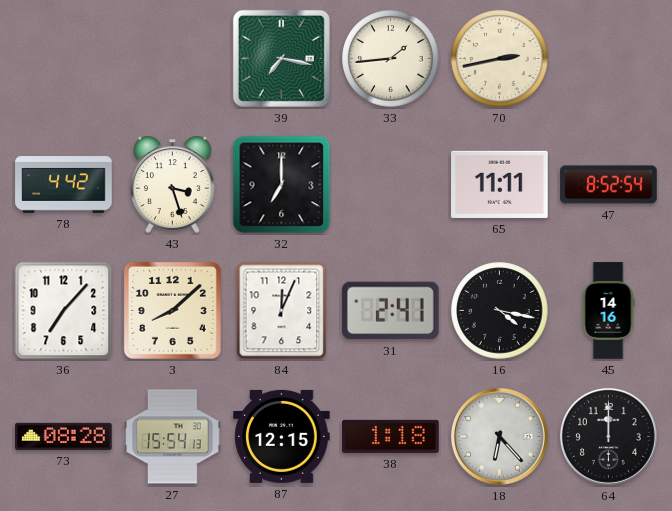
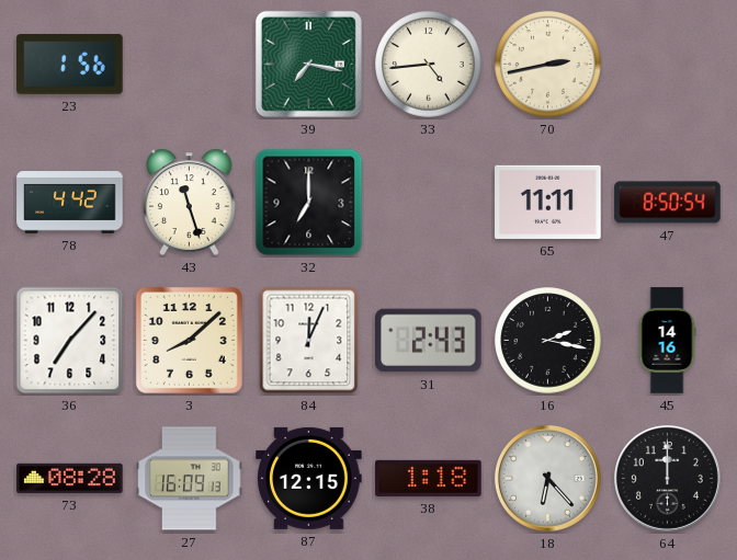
23: none -> 1:56 (70, 64)
33: 1:44 -> 4:44 (429, 65)
43: 3:27 -> 11:27 (190, 202)
47: 8:52 -> 8:50 (668, 203)
31: 2:41 -> 2:43 (429, 341)
16: 4:17 -> 2:17 (548, 341)
27: 15:54 -> 16:09 (190, 479)
